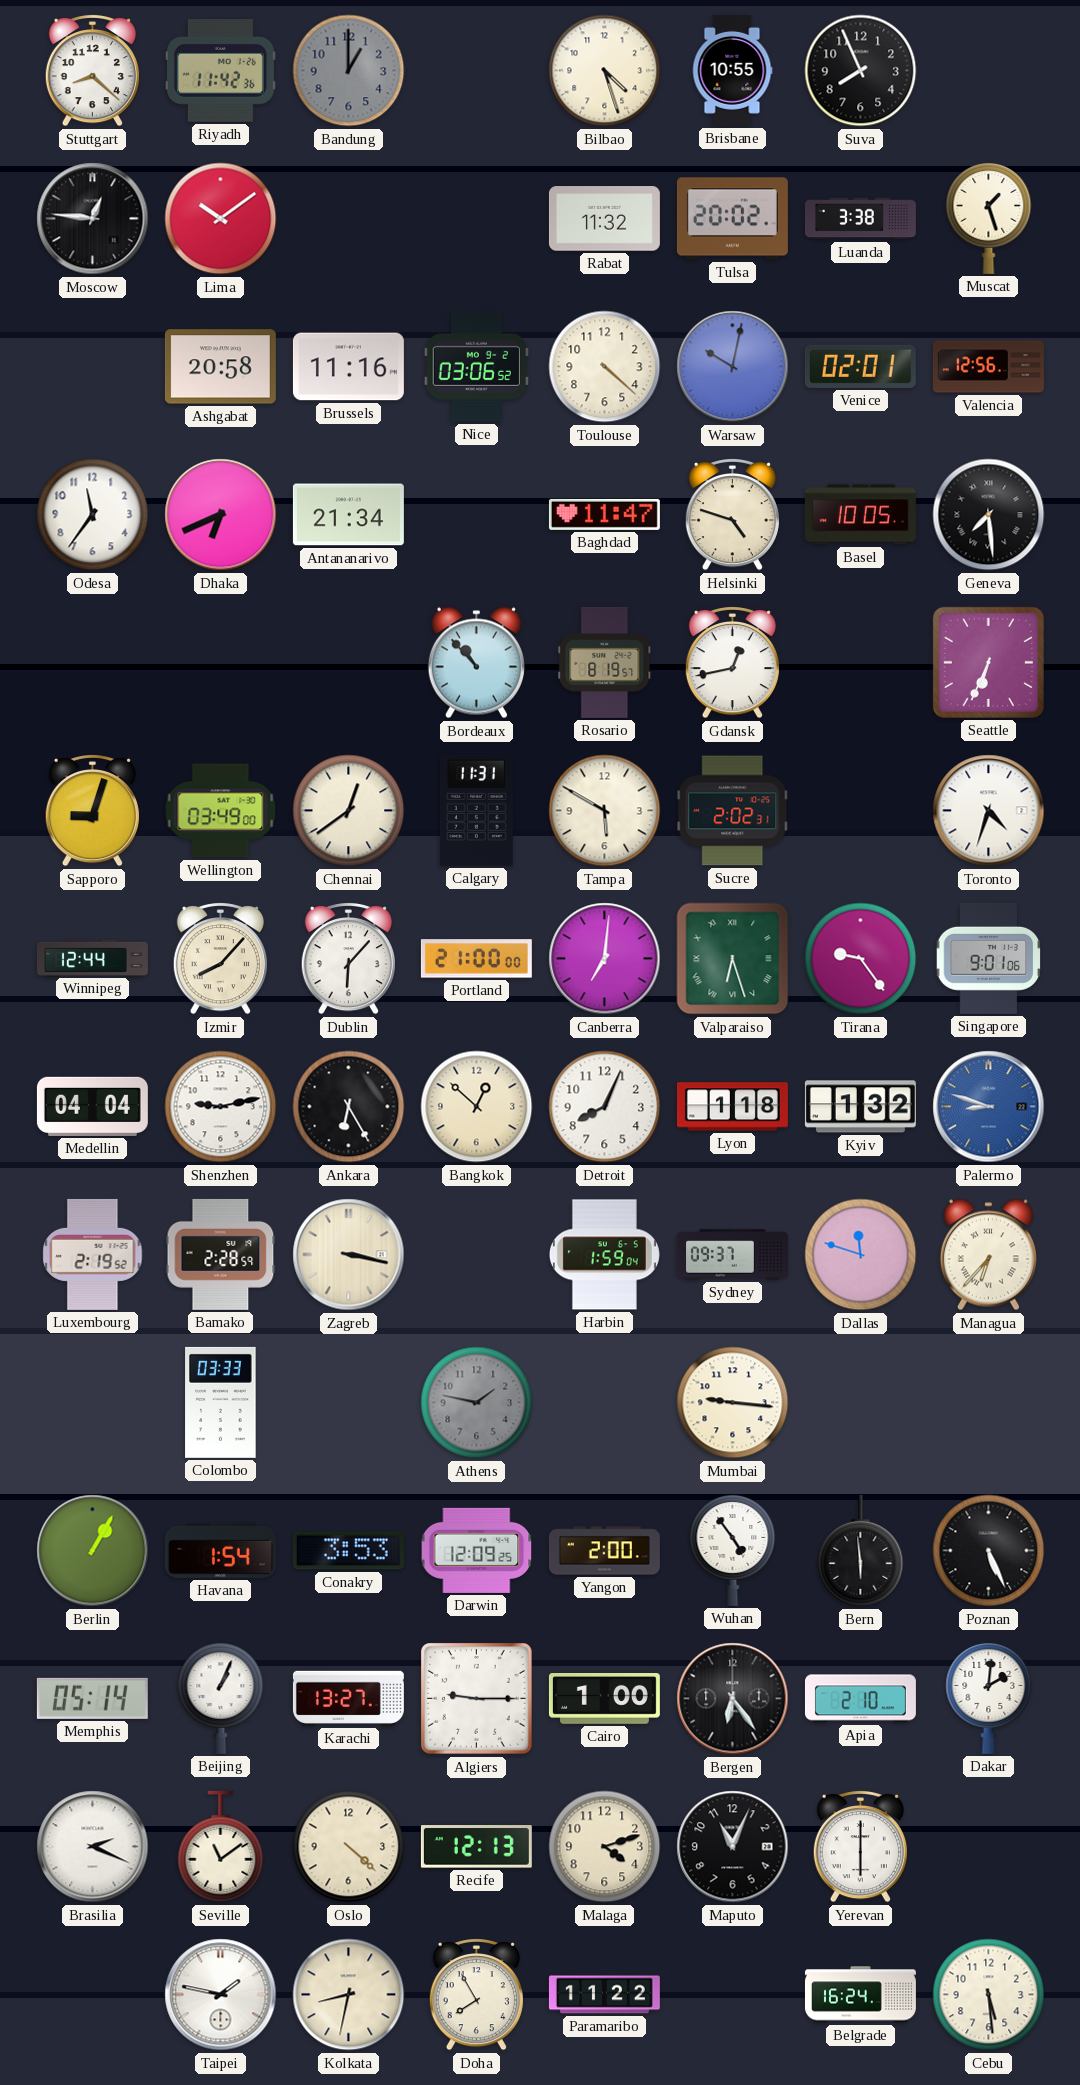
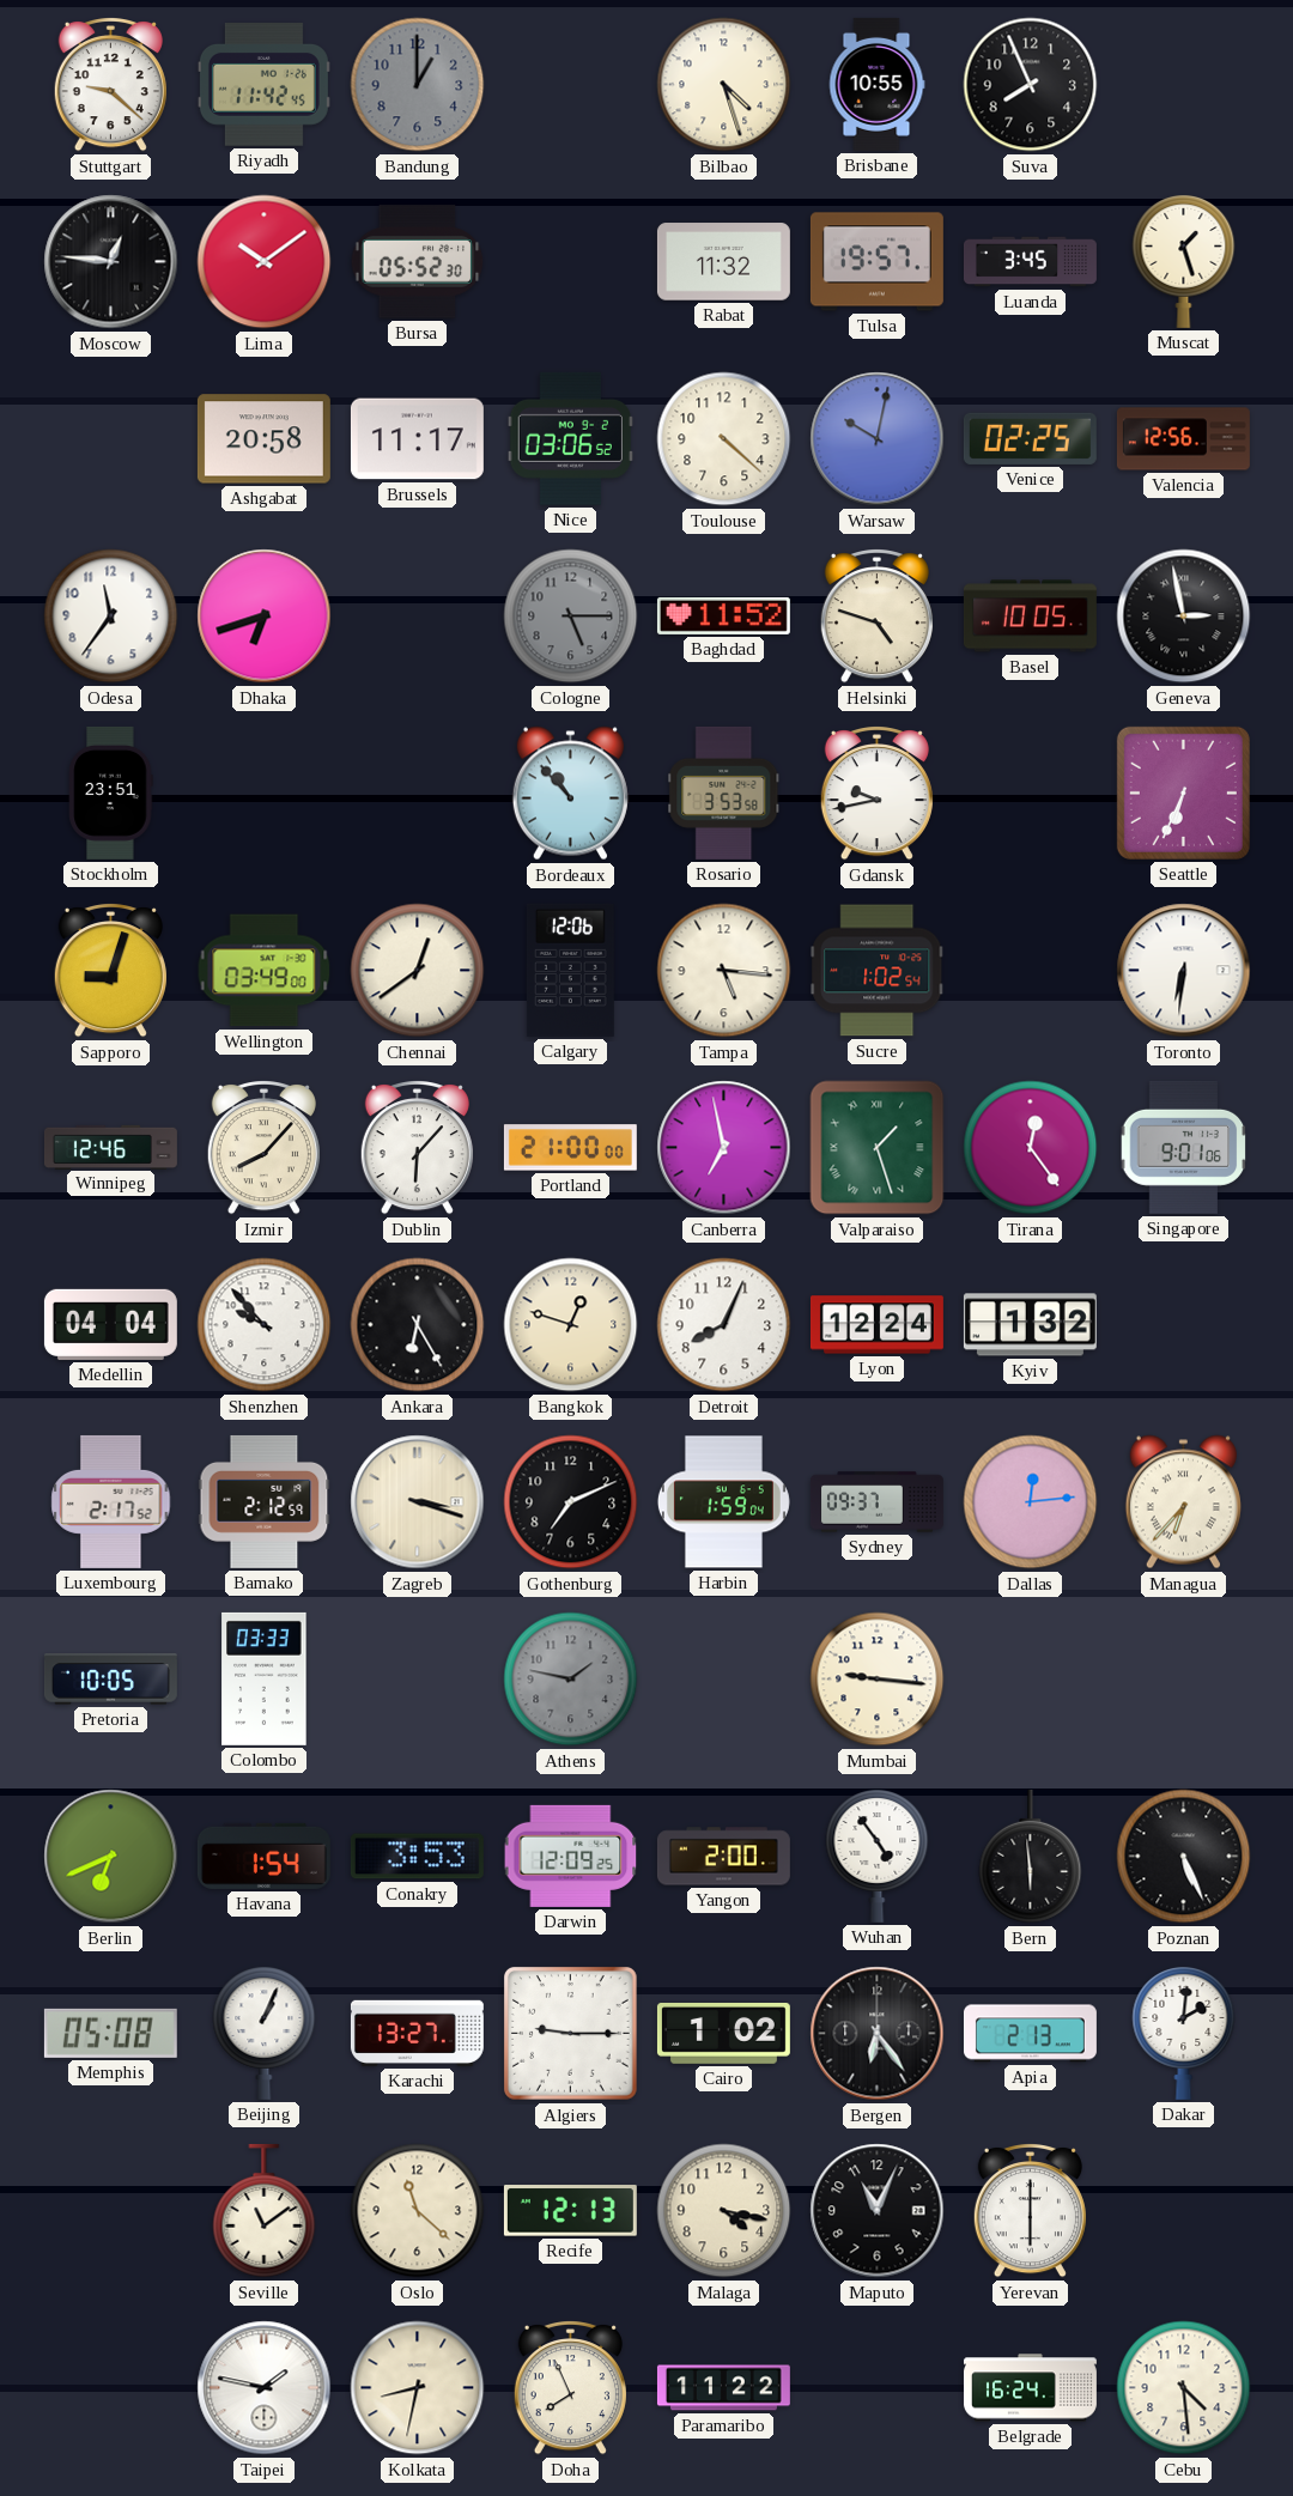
Stuttgart: 8:22 -> 9:22 (110, 85)
Riyadh: 11:42:36 -> 11:42:45 (263, 85)
Bursa: none -> 05:52 (418, 262)
Tulsa: 20:02 -> 19:57 (876, 262)
Luanda: 3:38 -> 3:45 (1030, 262)
Brussels: 11:16 -> 11:17 (417, 439)
Venice: 02:01 -> 02:25 (1030, 438)
Dhaka: 6:41 -> 6:42 (265, 617)
Antananarivo: 21:34 -> none (348, 515)
Cologne: none -> 5:15 (571, 617)
Baghdad: 11:47 -> 11:52 (723, 615)
Geneva: 7:29 -> 2:58 (1184, 617)
Stockholm: none -> 23:51 (111, 792)
Rosario: 8:19 -> 3:53 (724, 792)
Gdansk: 12:43 -> 9:43 (876, 794)
Calgary: 11:31 -> 12:06 (570, 970)
Tampa: 5:50 -> 5:16 (724, 971)
Sucre: 2:02 -> 1:02 (878, 971)
Toronto: 4:33 -> 6:31 (1184, 971)
Winnipeg: 12:44 -> 12:46 (110, 1147)
Canberra: 7:01 -> 6:58 (724, 1148)
Valparaiso: 6:27 -> 1:27 (878, 1148)
Tirana: 9:24 -> 12:24 (1031, 1148)
Shenzhen: 9:13 -> 9:53 (265, 1325)
Bangkok: 12:52 -> 12:48 (571, 1325)
Lyon: 1:18 -> 12:24 (876, 1325)
Palermo: 8:48 -> none (989, 1107)
Luxembourg: 2:19 -> 2:17 (111, 1501)
Bamako: 2:28 -> 2:12 (265, 1501)
Zagreb: 3:17 -> 3:18 (418, 1502)
Gothenburg: none -> 7:11 (571, 1502)
Dallas: 11:48 -> 12:14 (1031, 1502)
Pretoria: none -> 10:05 (110, 1680)
Berlin: 1:05 -> 6:41 (111, 1857)
Memphis: 05:14 -> 05:08 (110, 2033)
Cairo: 1:00 -> 1:02 (723, 2034)
Apia: 2:10 -> 2:13 (1030, 2034)
Brasilia: 2:19 -> none (93, 1847)
Oslo: 4:22 -> 11:22 (418, 2211)
Malaga: 4:12 -> 4:17 (724, 2211)
Doha: 7:55 -> 7:56 (570, 2388)
Cebu: 5:29 -> 4:29 (1184, 2388)
